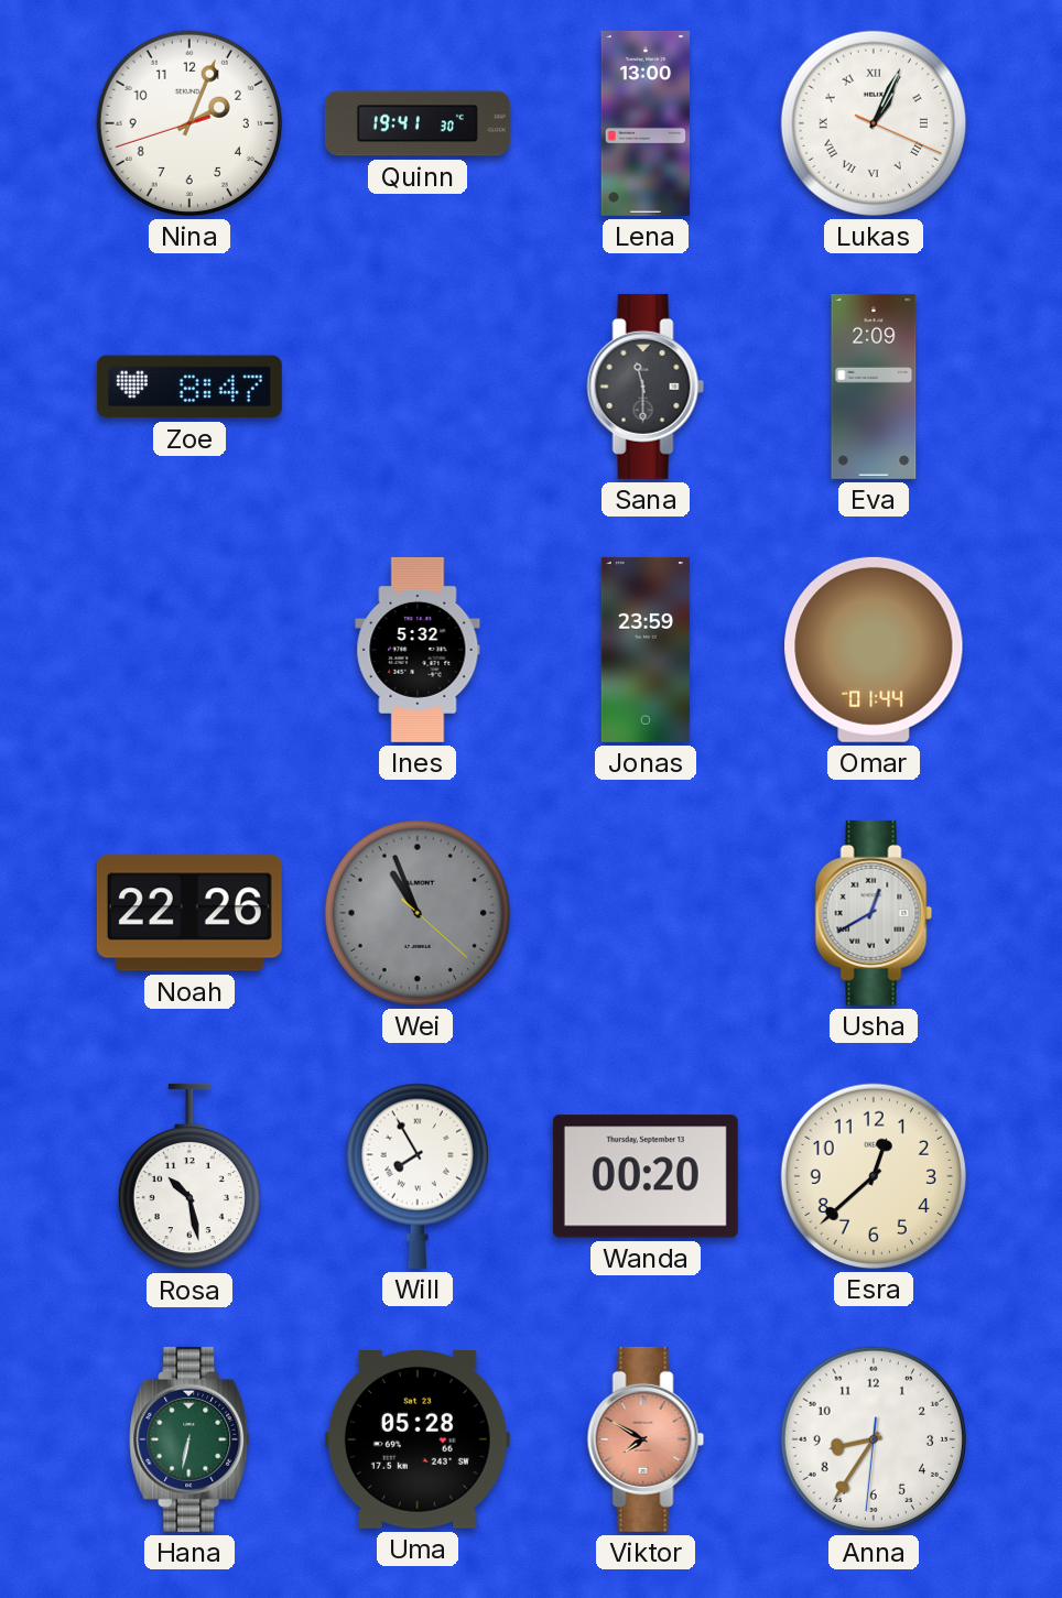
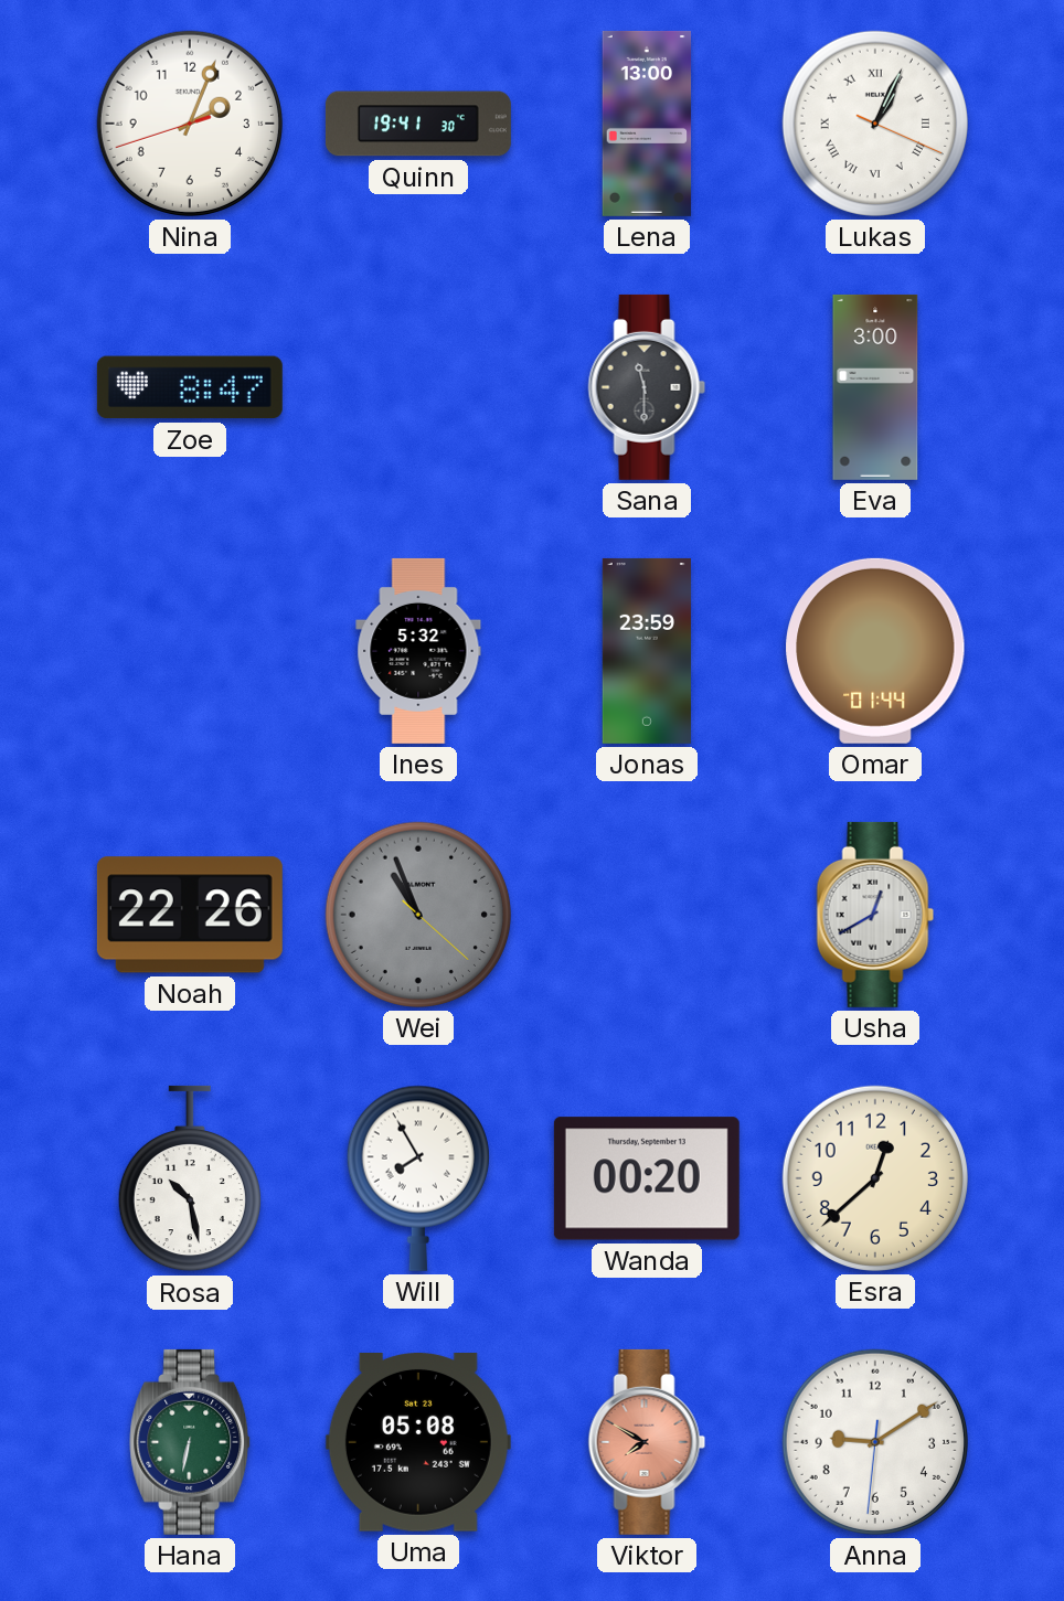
Eva: 2:09 -> 3:00 (875, 387)
Uma: 05:28 -> 05:08 (418, 1443)
Anna: 8:35 -> 9:09 (875, 1442)
